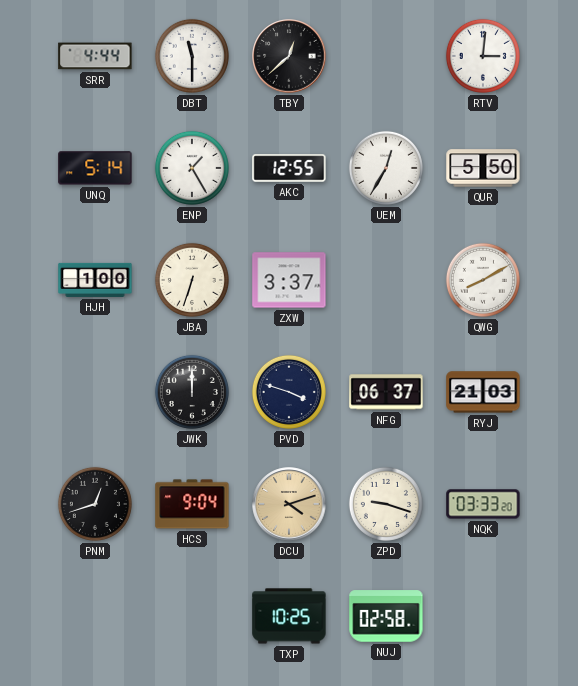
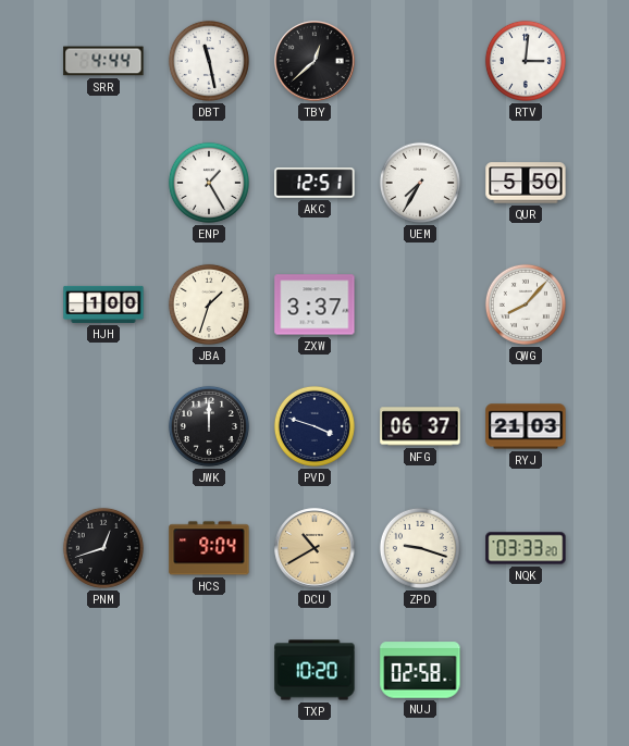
DBT: 11:30 -> 11:28 (209, 61)
UNQ: 5:14 -> none (95, 168)
AKC: 12:55 -> 12:51 (314, 183)
UEM: 12:35 -> 7:35 (420, 183)
JBA: 6:33 -> 1:33 (209, 304)
QWG: 8:10 -> 8:07 (526, 304)
DCU: 4:12 -> 10:40 (314, 548)
TXP: 10:25 -> 10:20 (314, 670)
